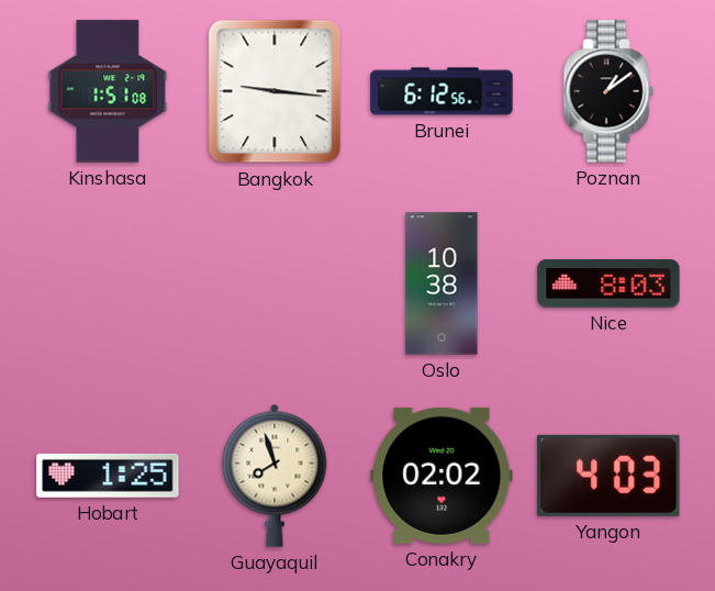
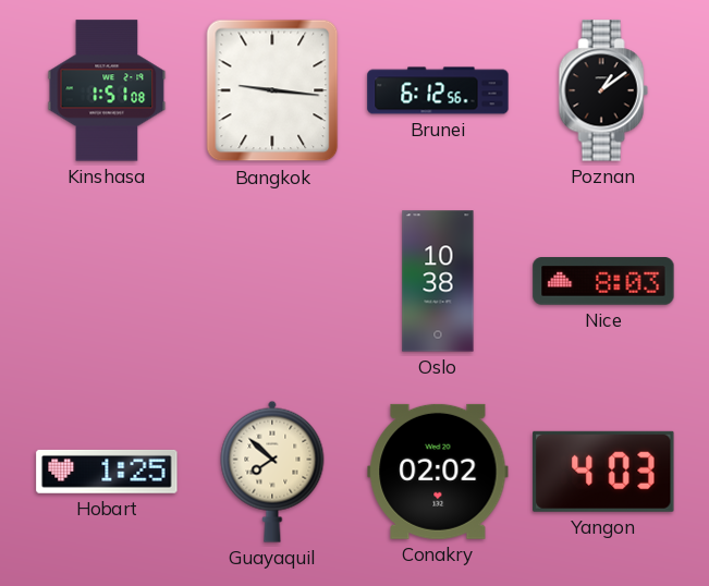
Guayaquil: 7:57 -> 7:52 (272, 472)
